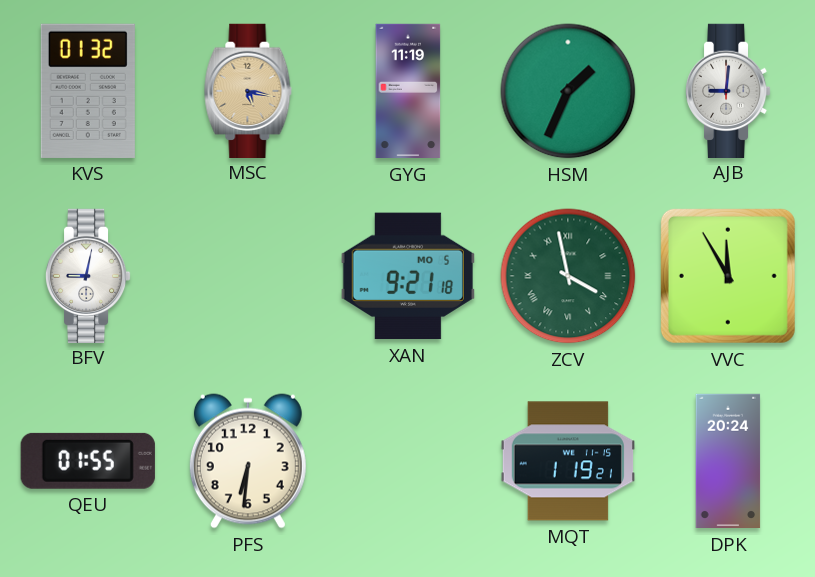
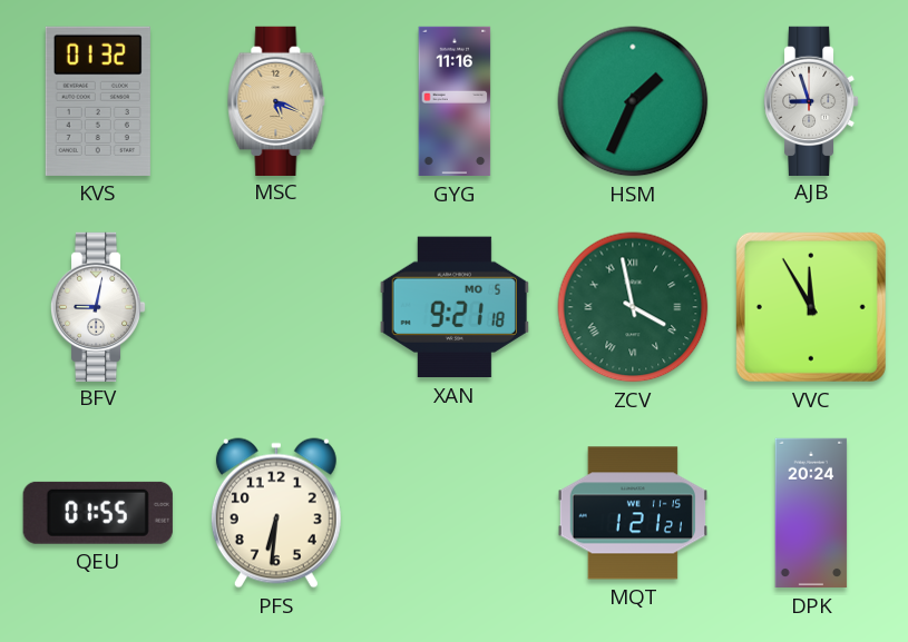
MSC: 5:17 -> 5:19 (276, 100)
GYG: 11:19 -> 11:16 (455, 101)
AJB: 9:01 -> 8:57 (811, 100)
MQT: 1:19 -> 1:21 (632, 513)
